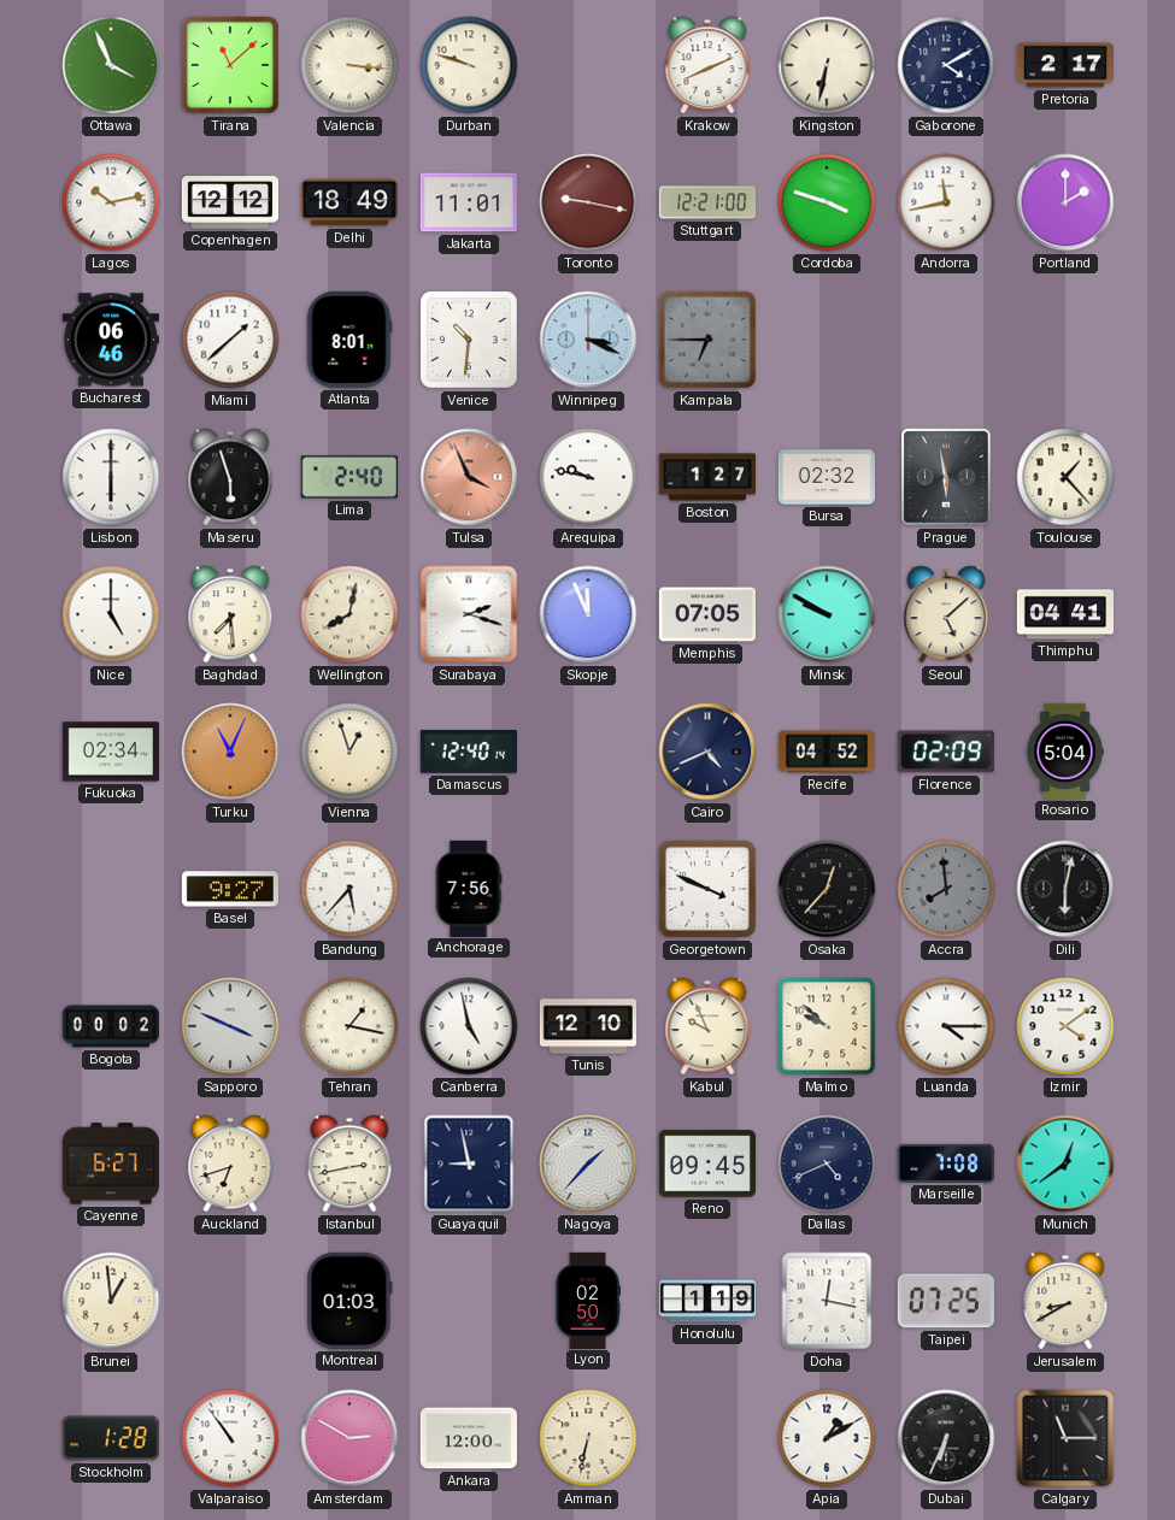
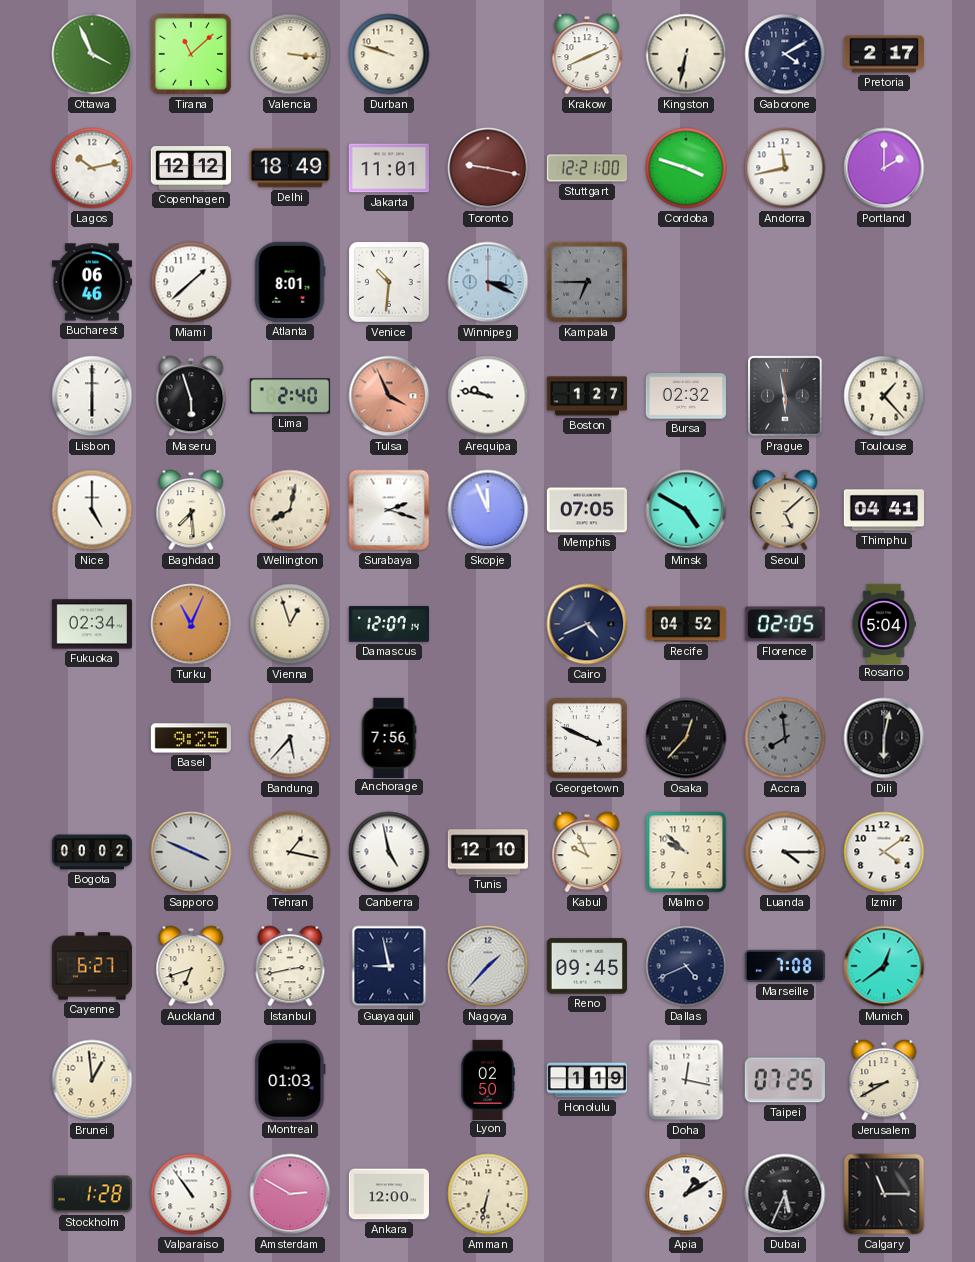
Minsk: 9:50 -> 4:50 (686, 510)
Damascus: 12:40 -> 12:07 (388, 624)
Florence: 02:09 -> 02:05 (785, 624)
Basel: 9:27 -> 9:25 (191, 738)
Dubai: 6:34 -> 5:34 (785, 1194)
